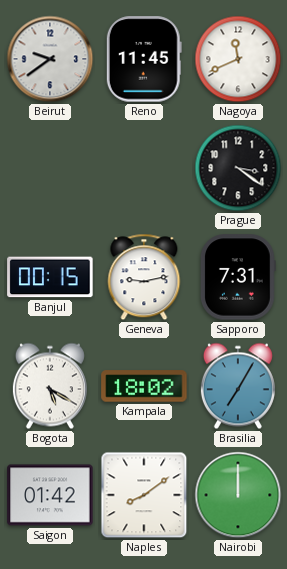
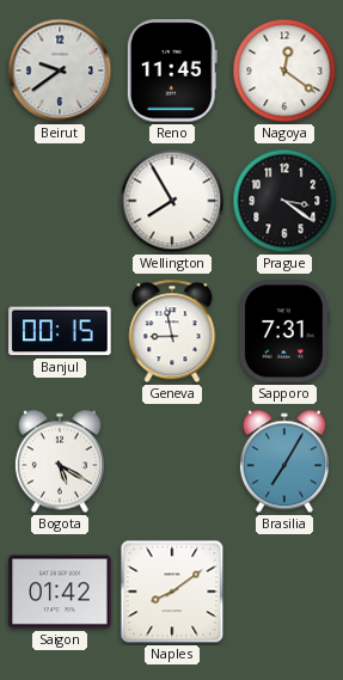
Nagoya: 11:41 -> 12:21 (284, 71)
Wellington: none -> 7:55 (172, 201)
Geneva: 9:13 -> 8:58 (172, 331)
Kampala: 18:02 -> none (144, 386)
Nairobi: 12:00 -> none (238, 495)
